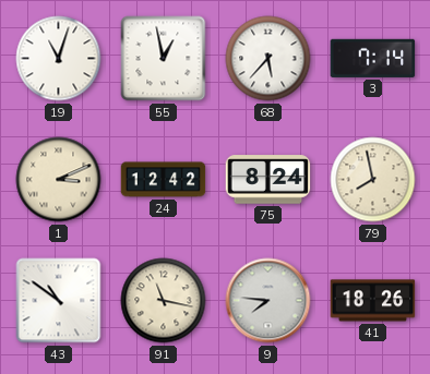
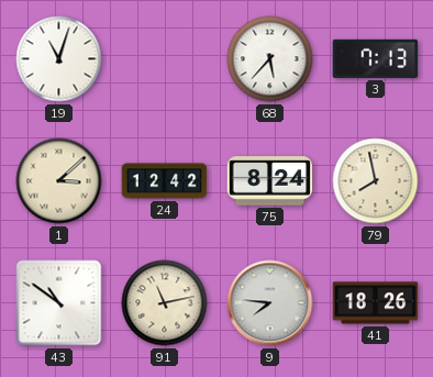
55: 12:58 -> none (164, 59)
3: 7:14 -> 7:13 (376, 58)
1: 3:11 -> 3:08 (59, 181)
91: 11:17 -> 11:13 (165, 303)
